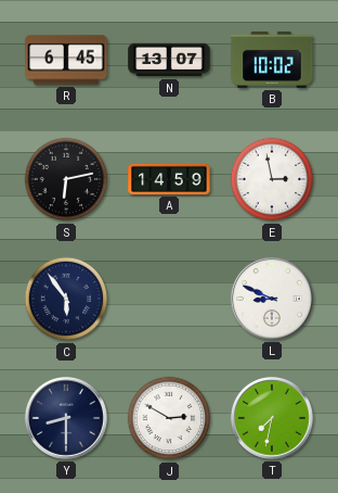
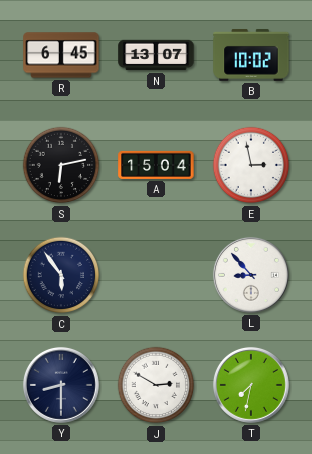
A: 14:59 -> 15:04 (156, 165)
L: 8:49 -> 8:53 (251, 275)
